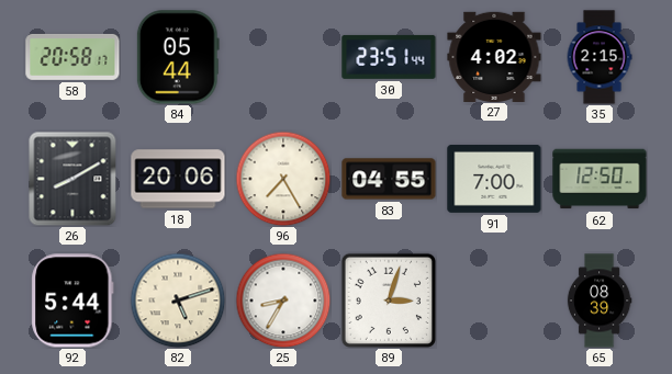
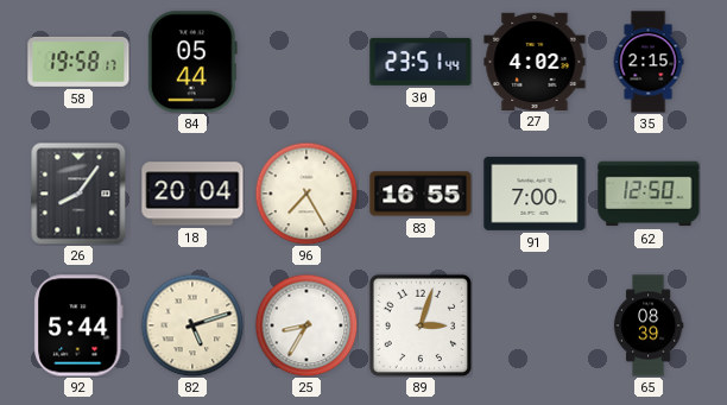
58: 20:58 -> 19:58 (78, 62)
26: 8:10 -> 8:06 (78, 194)
18: 20:06 -> 20:04 (192, 194)
83: 04:55 -> 16:55 (421, 194)
